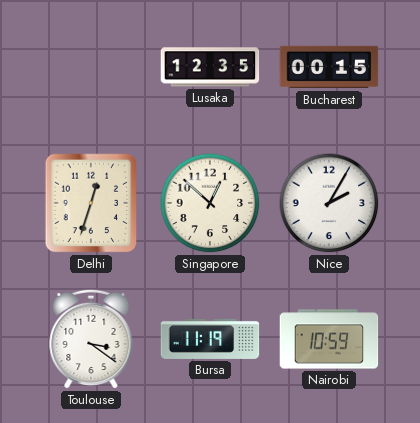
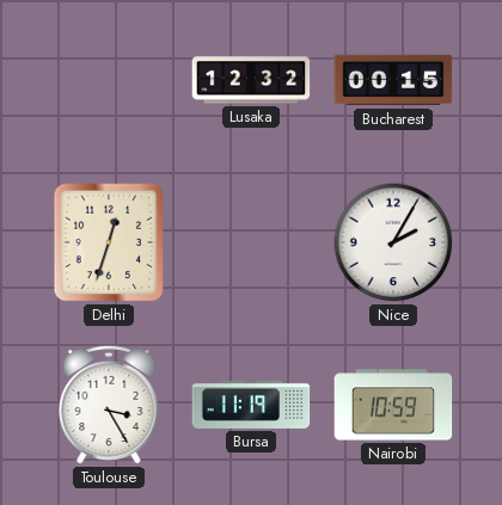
Lusaka: 12:35 -> 12:32 (251, 80)
Singapore: 12:52 -> none (210, 203)
Toulouse: 3:21 -> 3:25 (109, 405)
